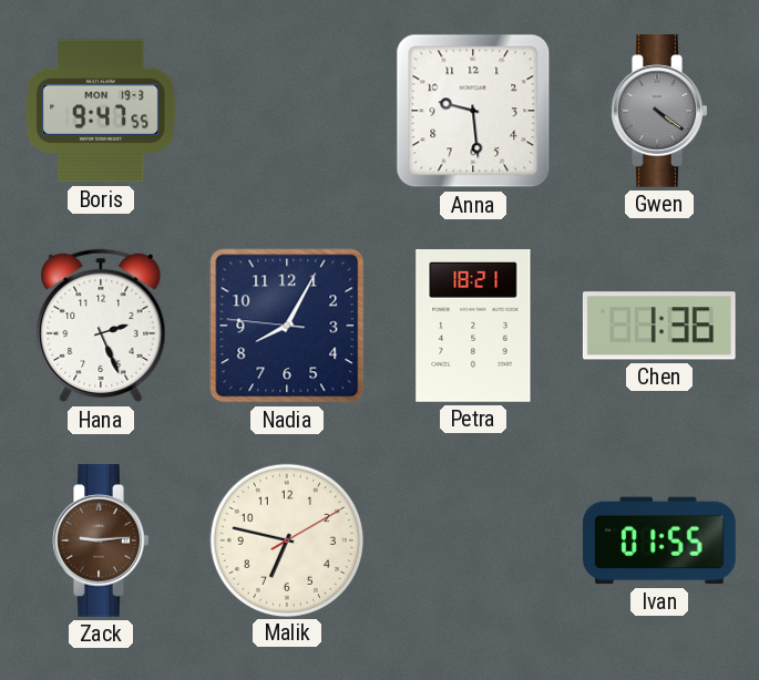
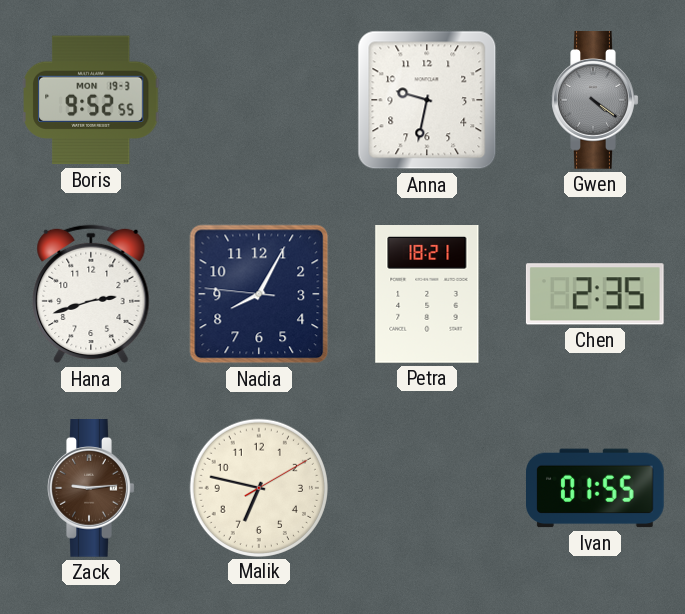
Boris: 9:47 -> 9:52 (92, 100)
Anna: 9:29 -> 9:32 (427, 100)
Hana: 2:26 -> 2:42 (91, 294)
Chen: 1:36 -> 2:35 (595, 294)
